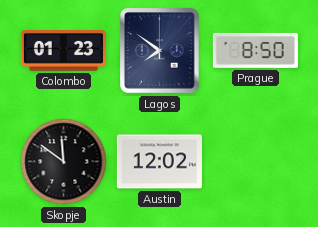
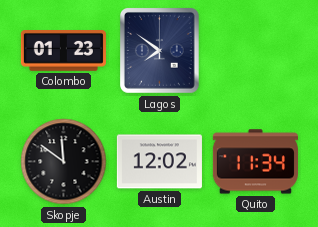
Prague: 8:50 -> none (255, 50)
Quito: none -> 11:34 (255, 162)
